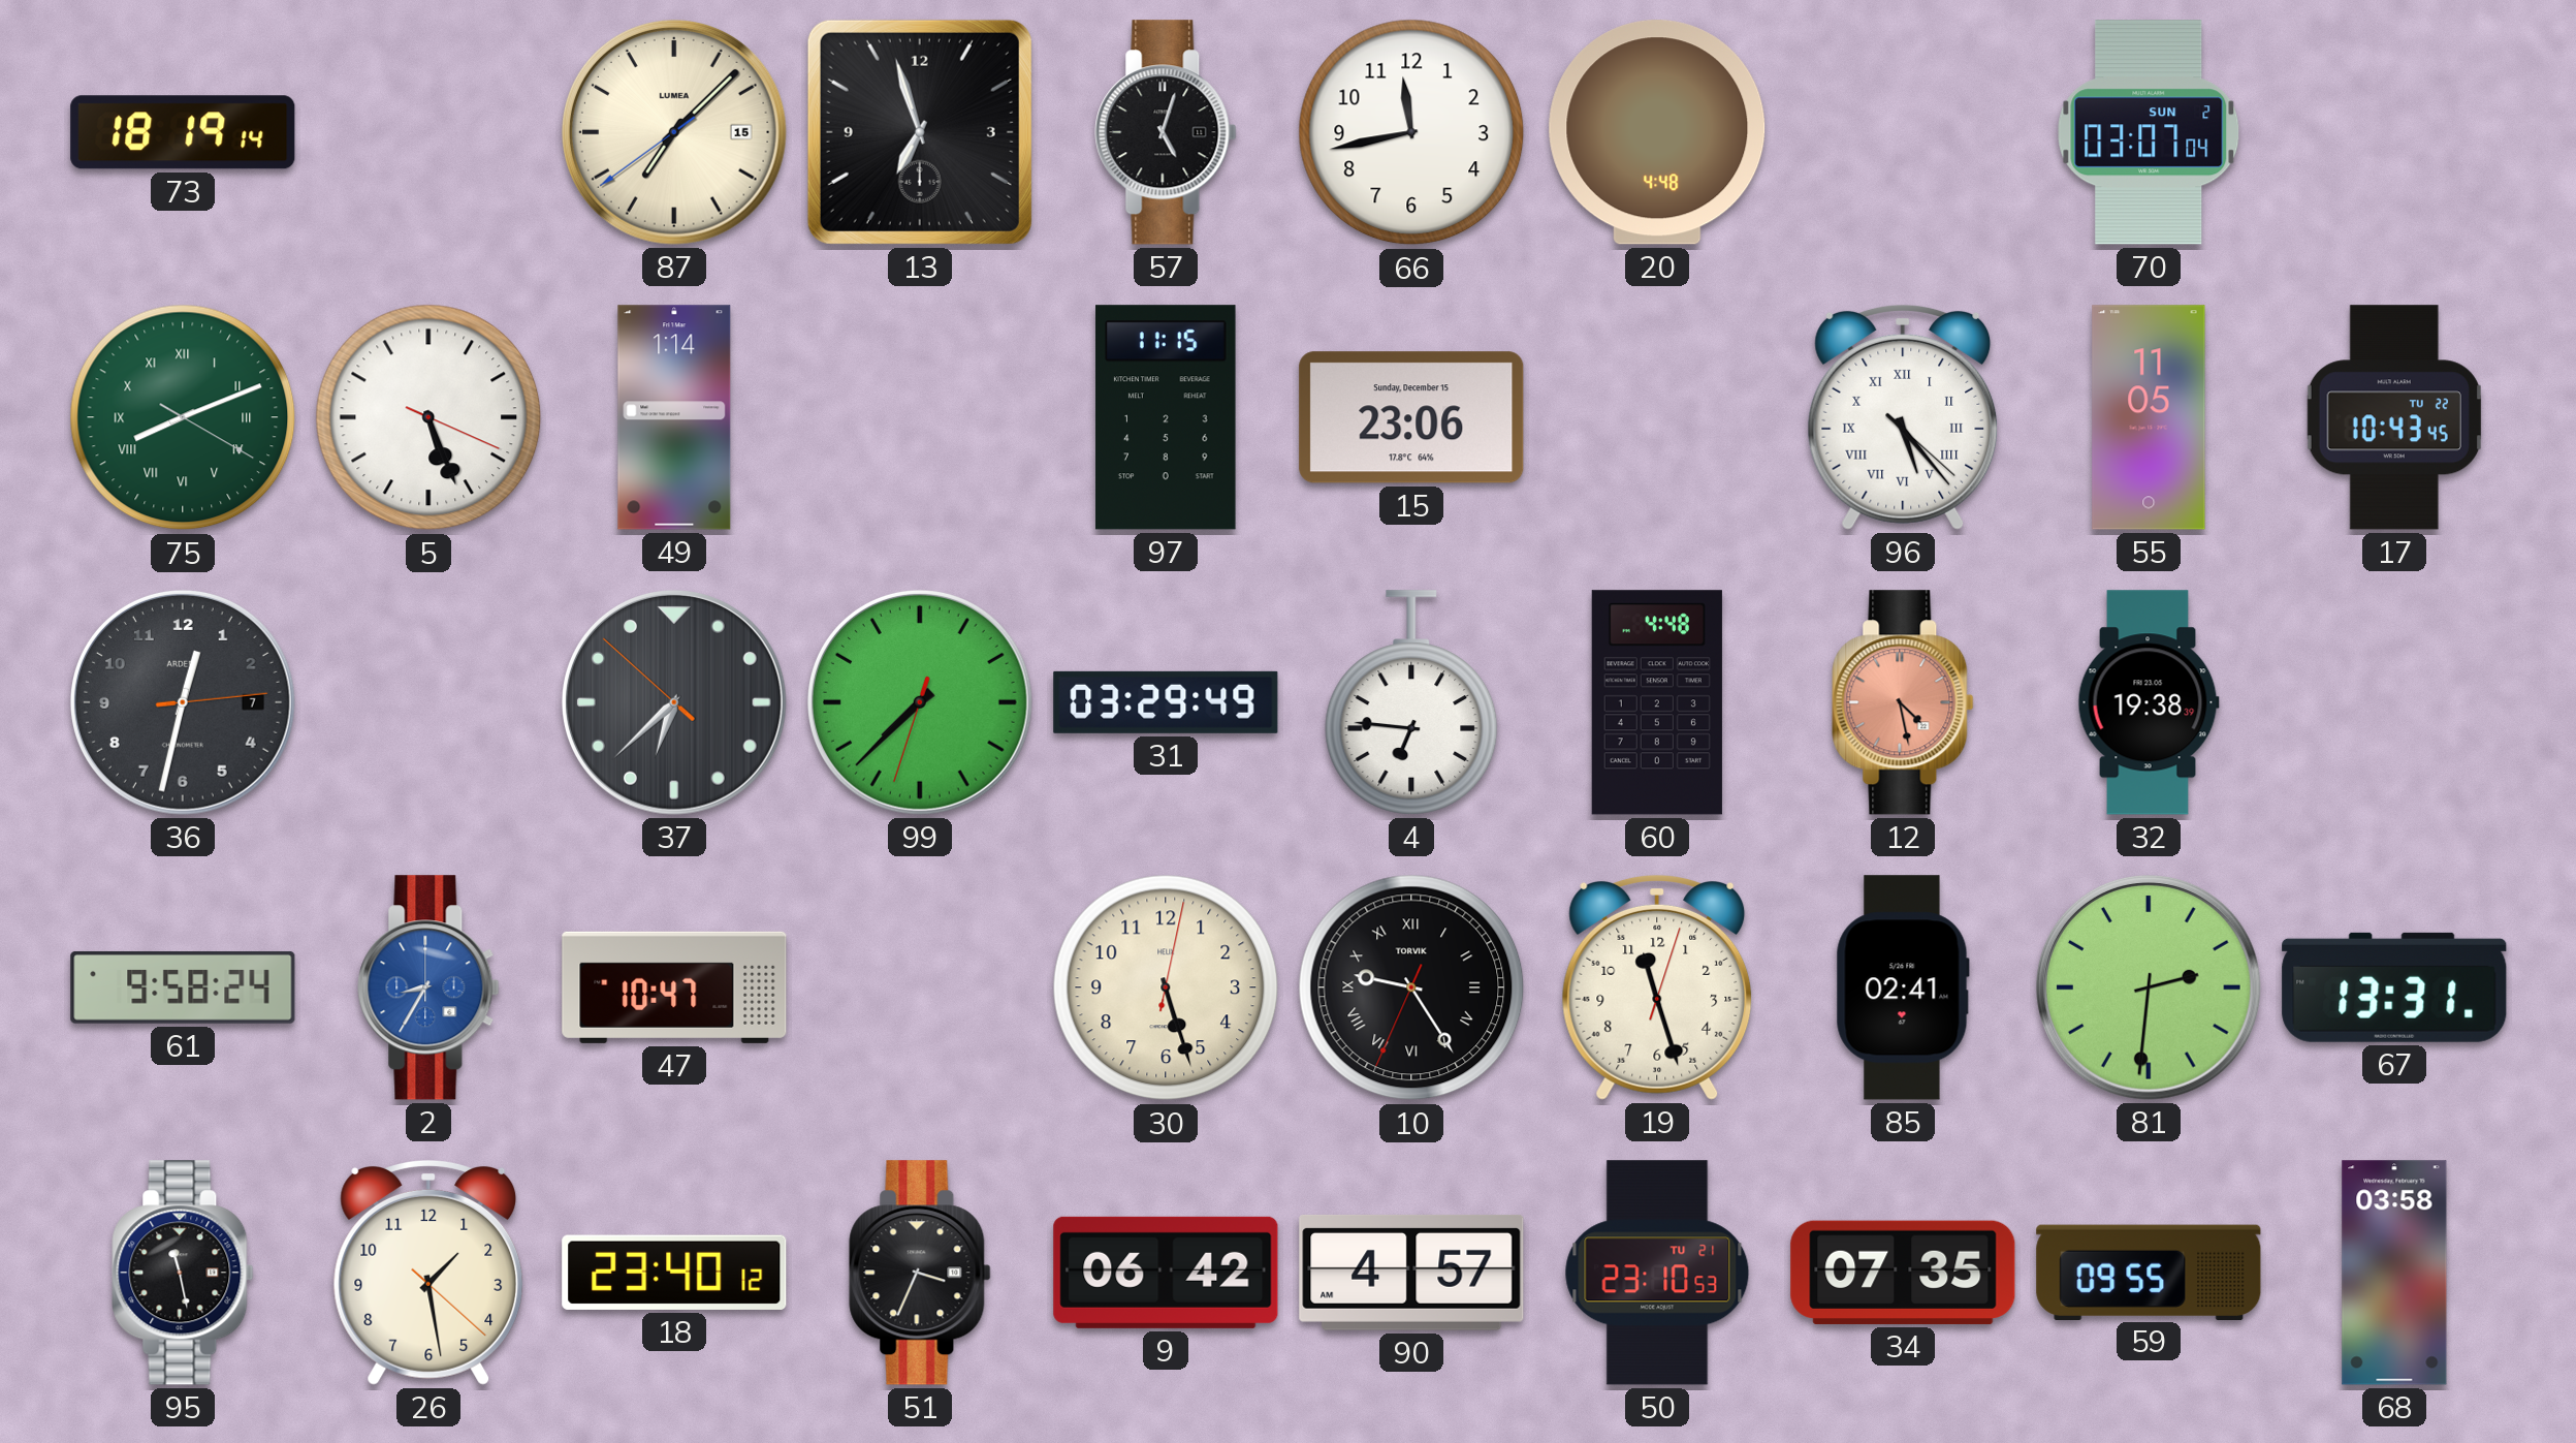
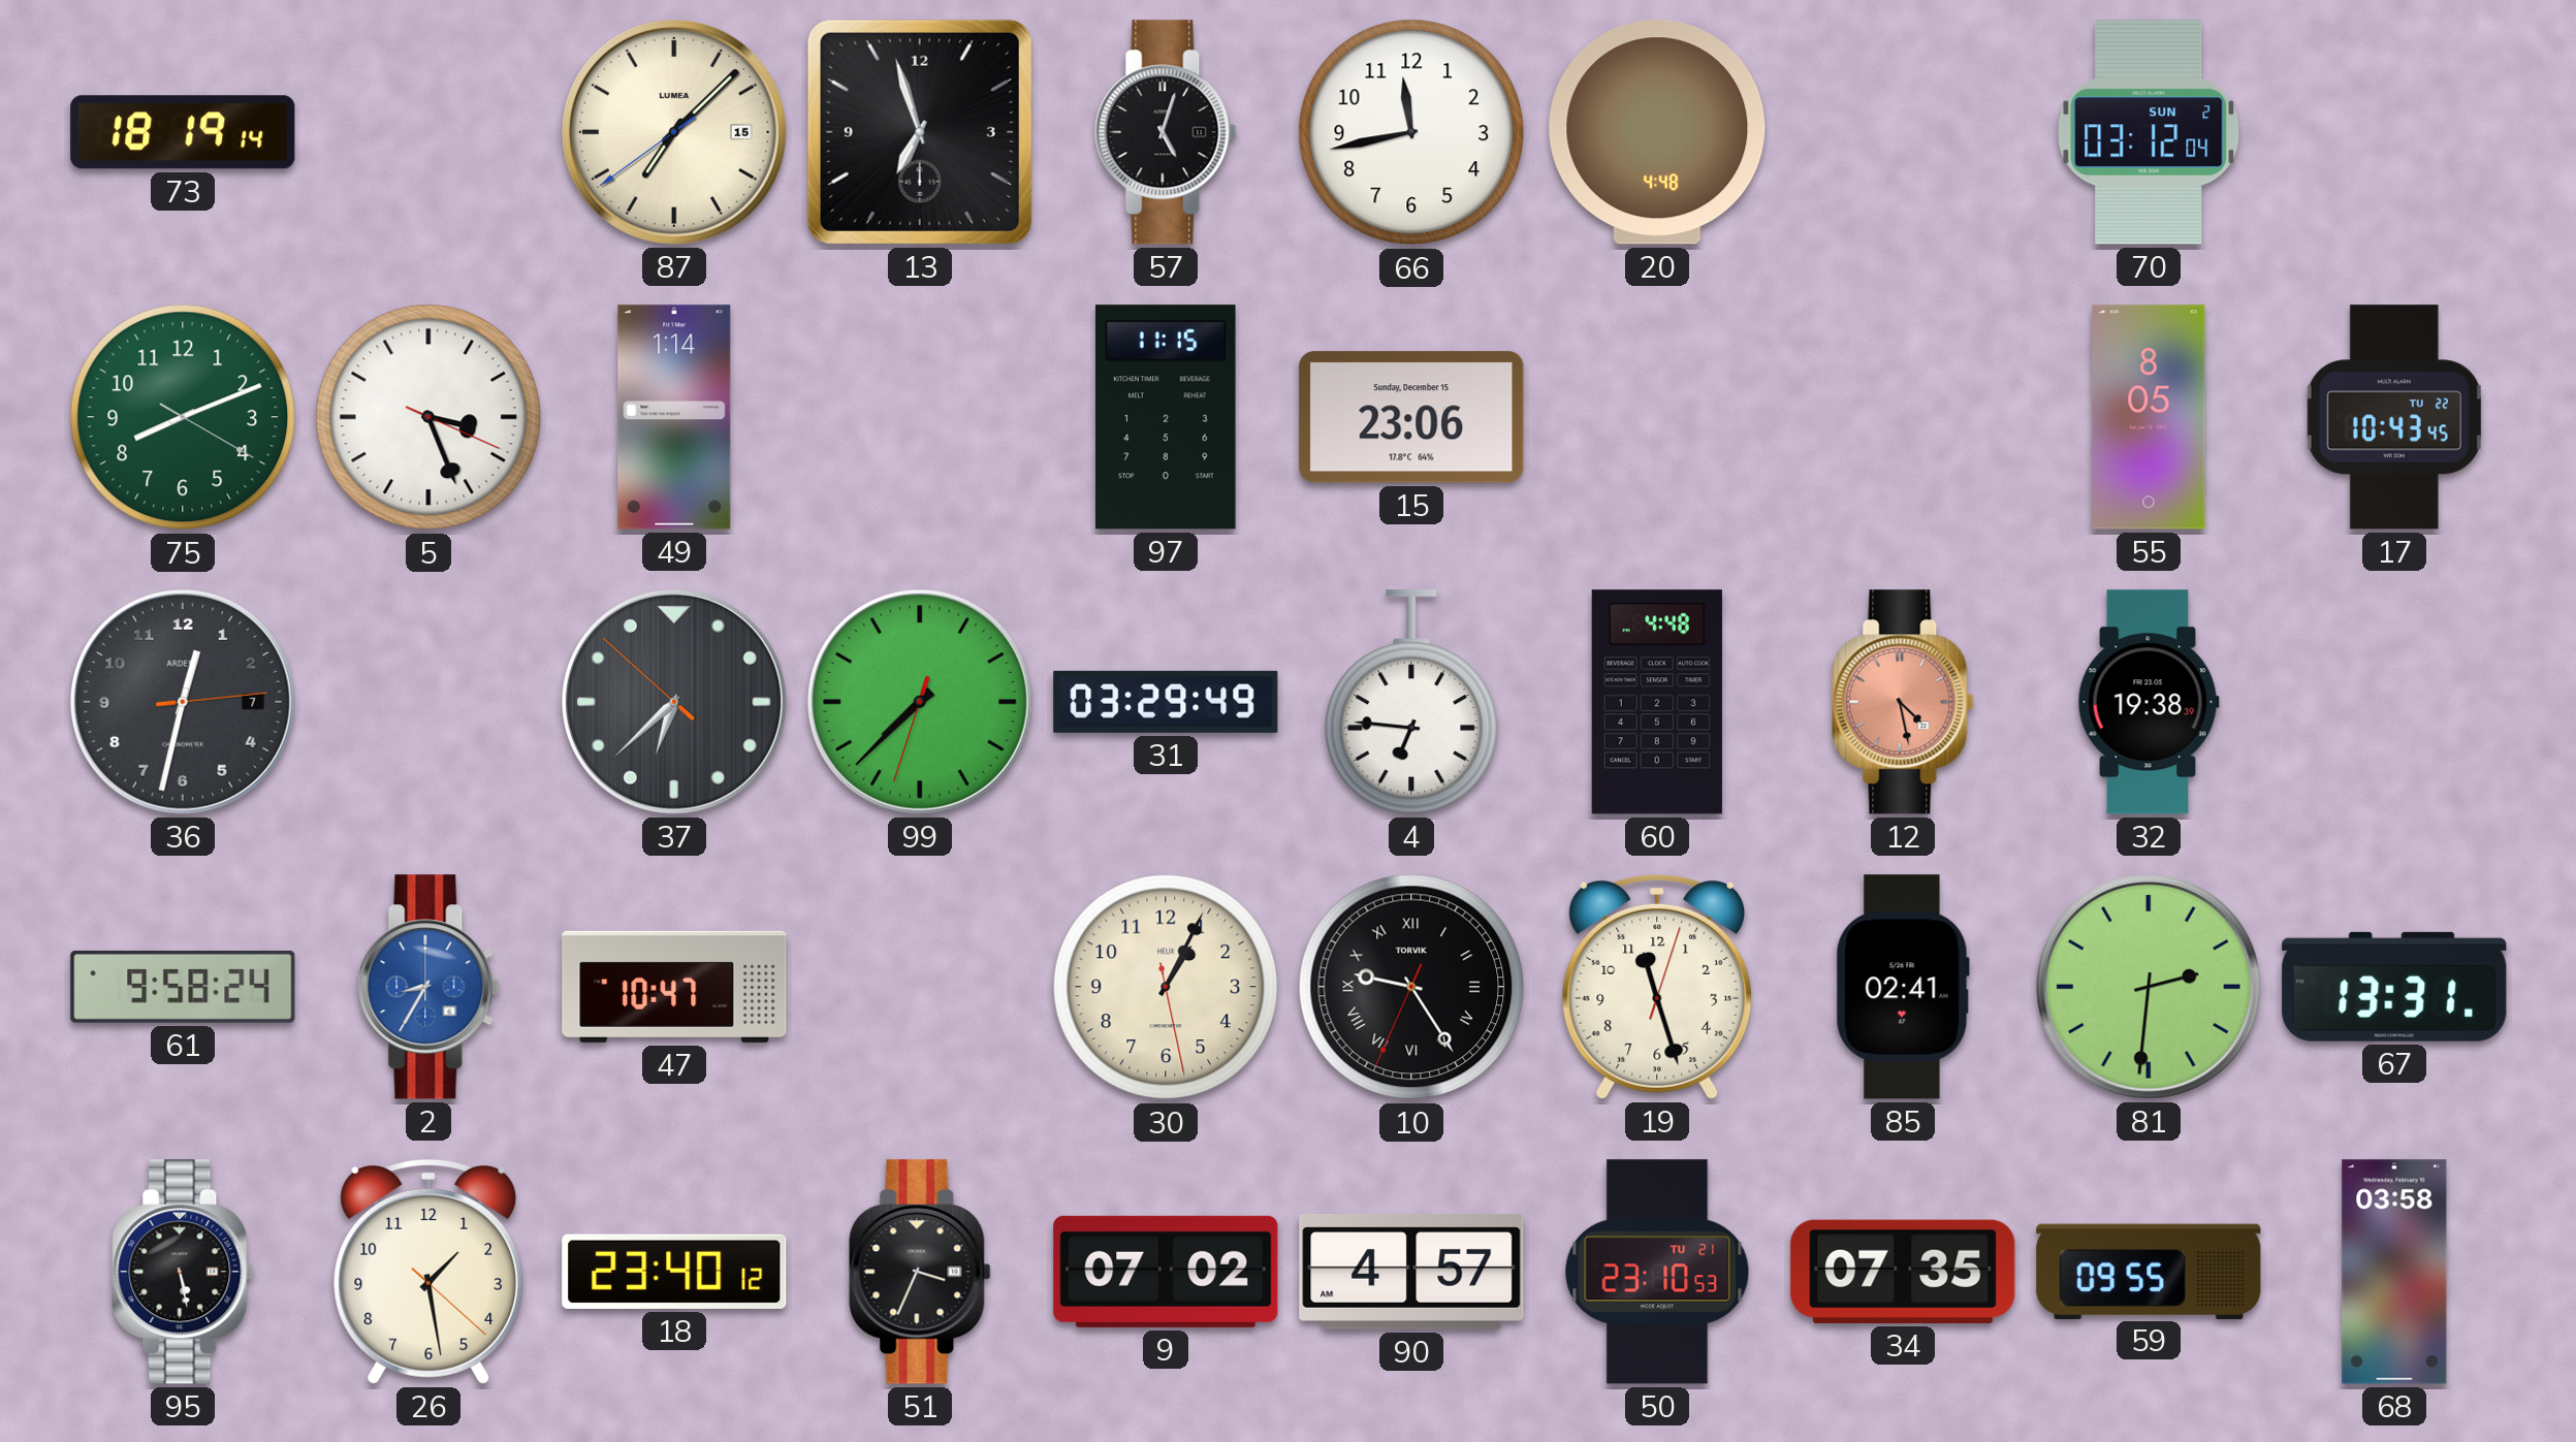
70: 03:07 -> 03:12 (2149, 132)
75 numerals: Roman -> Arabic (183, 417)
5: 5:26 -> 3:26 (428, 417)
96: 5:23 -> none (1903, 418)
55: 11:05 -> 8:05 (2149, 417)
30: 5:27 -> 1:04 (1166, 987)
95: 11:28 -> 5:28 (183, 1272)
9: 06:42 -> 07:02 (1166, 1272)
